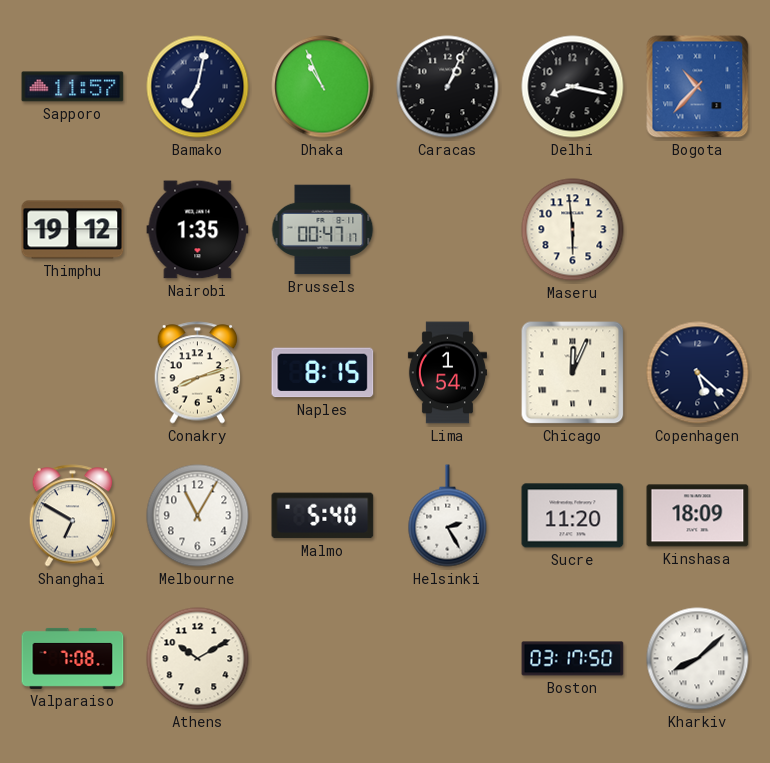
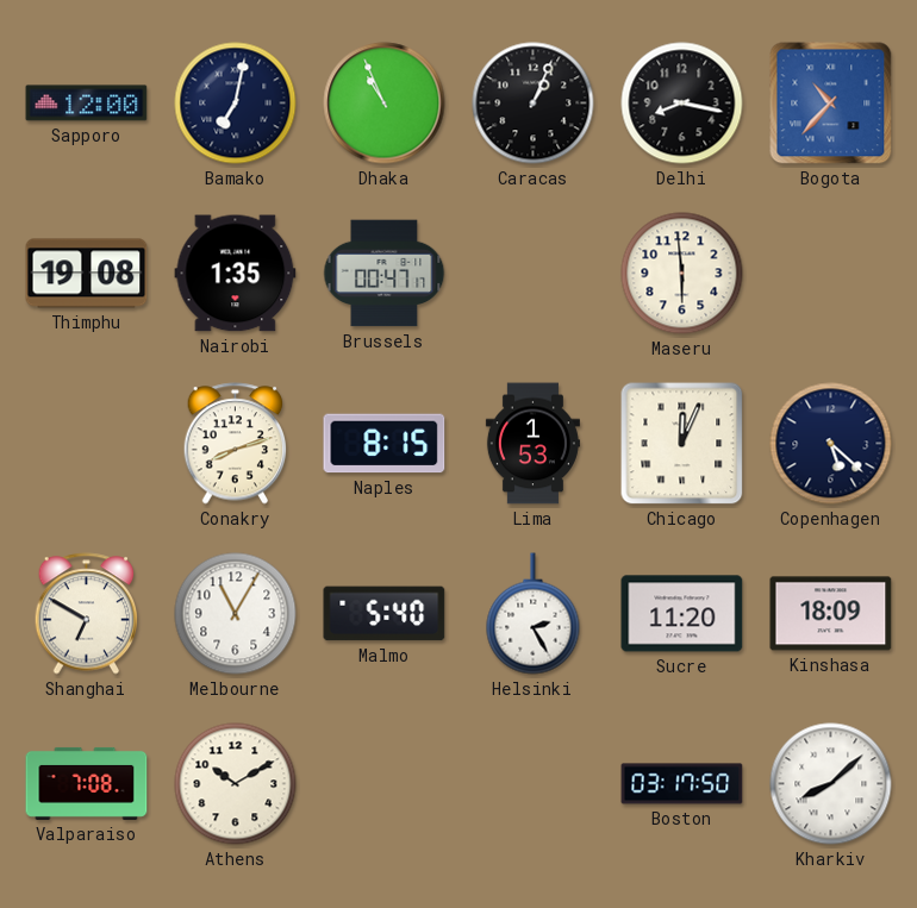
Sapporo: 11:57 -> 12:00 (87, 104)
Thimphu: 19:12 -> 19:08 (87, 274)
Lima: 1:54 -> 1:53 (532, 444)
